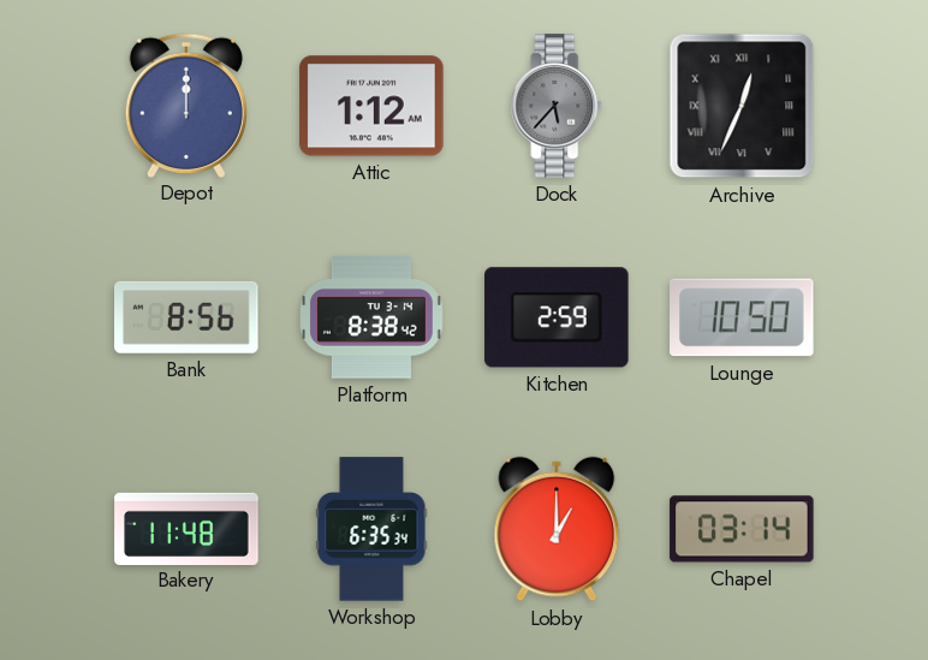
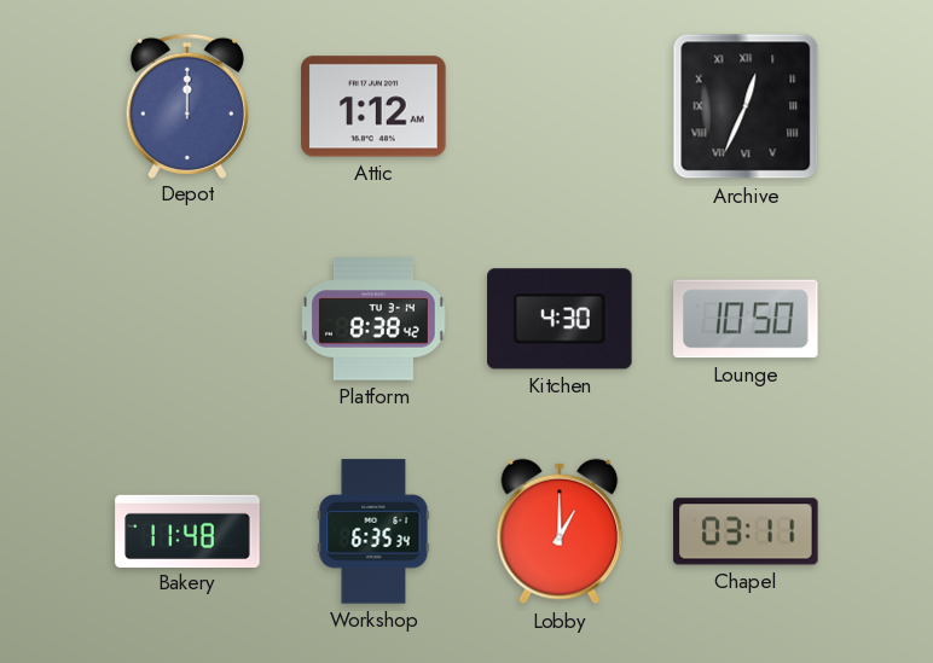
Dock: 5:37 -> none (557, 106)
Bank: 8:56 -> none (186, 317)
Kitchen: 2:59 -> 4:30 (560, 319)
Chapel: 03:14 -> 03:11 (746, 531)
